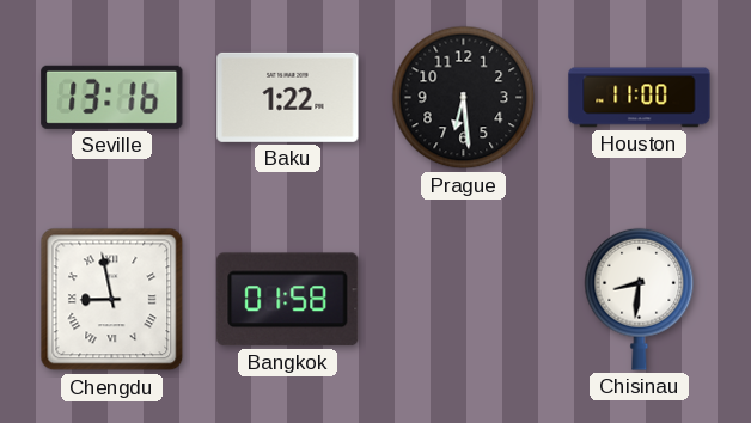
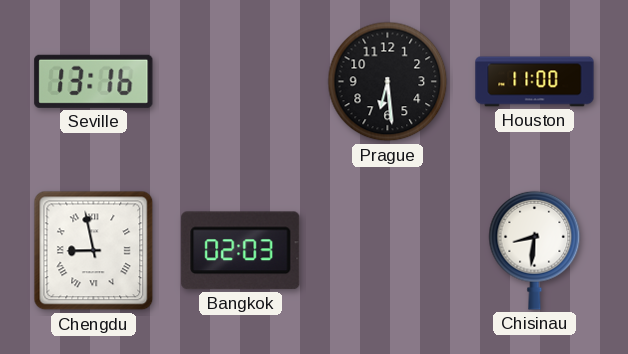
Baku: 1:22 -> none (288, 97)
Bangkok: 01:58 -> 02:03 (241, 251)
